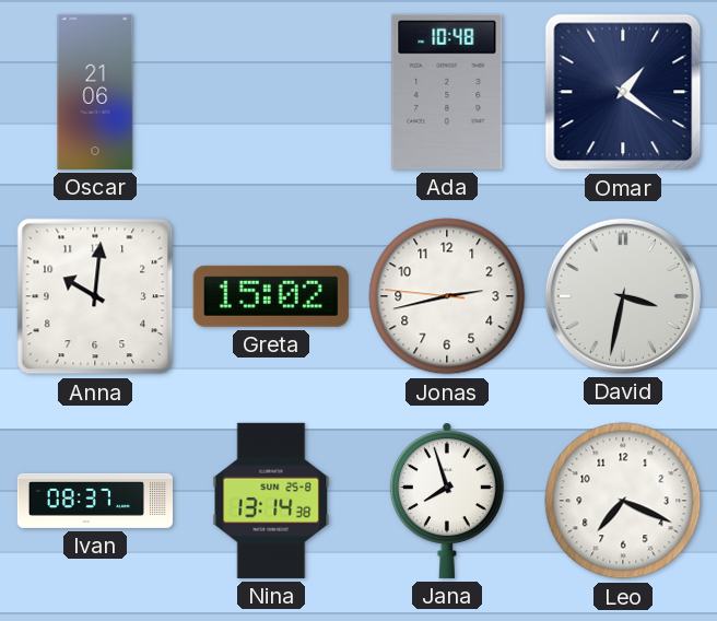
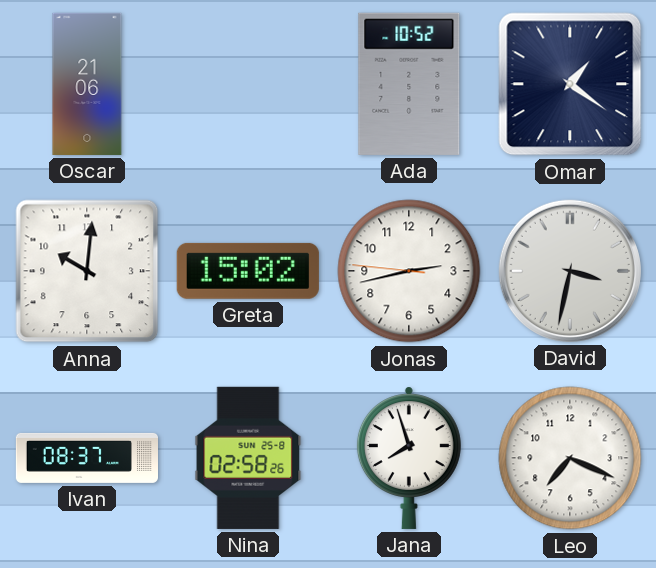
Ada: 10:48 -> 10:52 (409, 84)
Nina: 13:14 -> 02:58 (248, 458)
